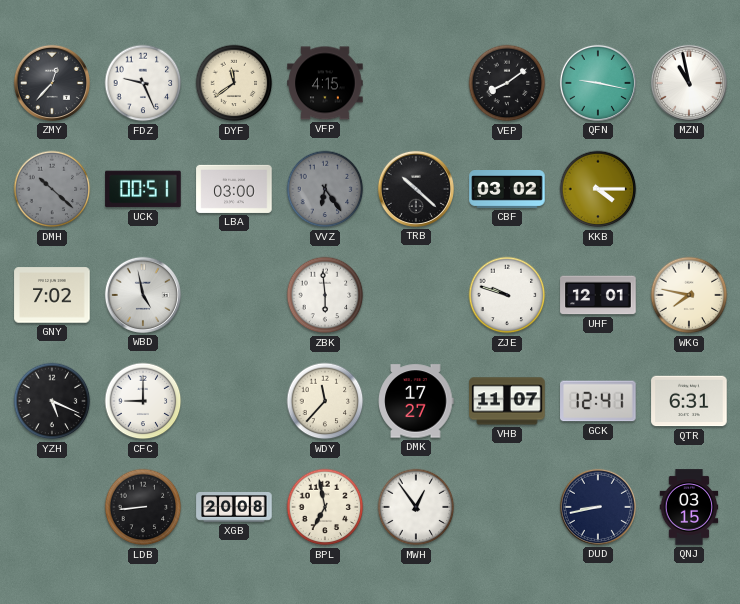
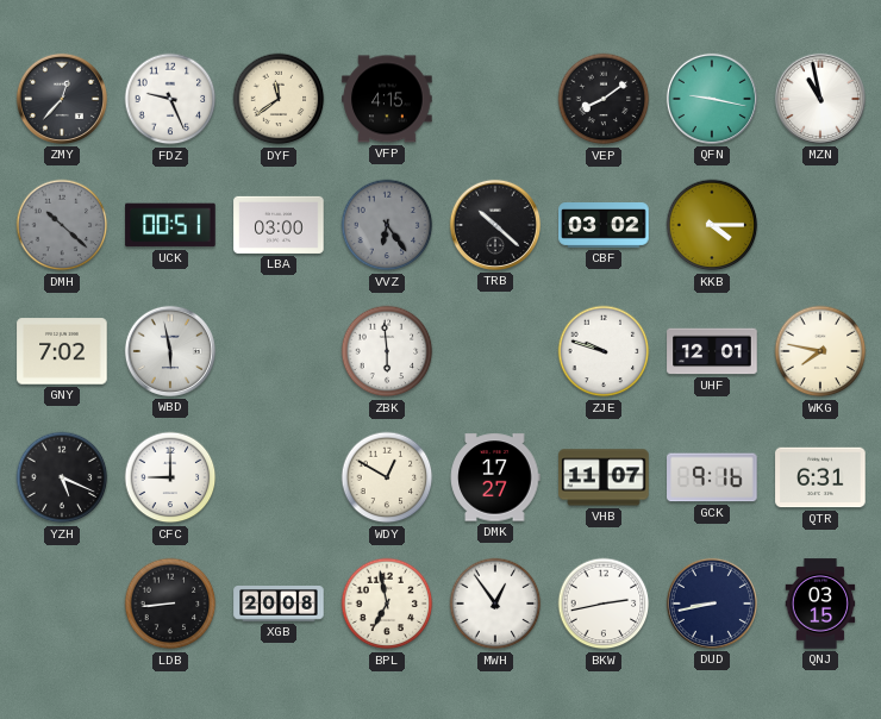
WBD: 4:58 -> 5:58 (170, 351)
WDY: 11:37 -> 12:50 (387, 477)
GCK: 12:41 -> 9:16 (712, 477)
BKW: none -> 2:43 (604, 604)
